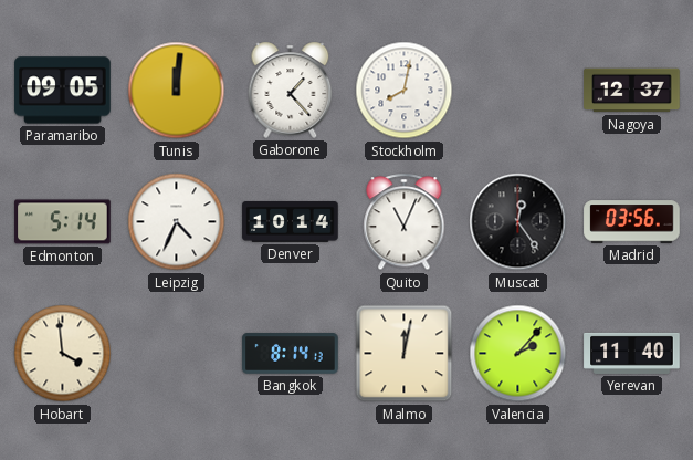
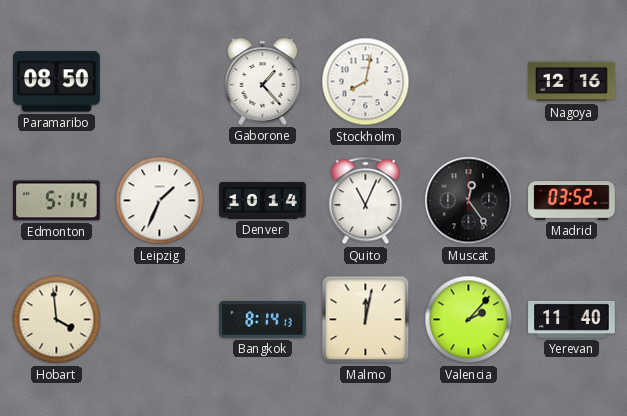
Paramaribo: 09:05 -> 08:50 (57, 82)
Tunis: 12:01 -> none (177, 91)
Nagoya: 12:37 -> 12:16 (572, 82)
Leipzig: 4:34 -> 1:34 (160, 201)
Madrid: 03:56 -> 03:52 (572, 201)
